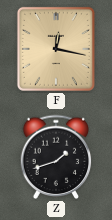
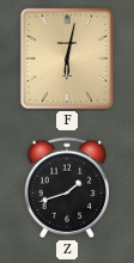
F: 12:17 -> 6:02 (67, 59)
